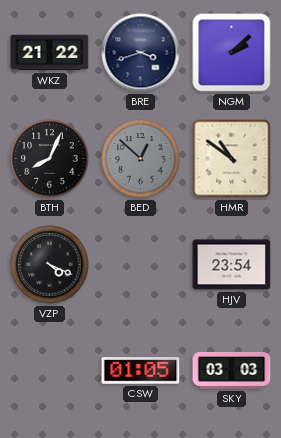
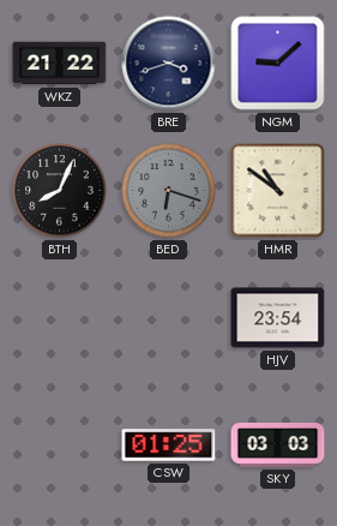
NGM: 2:08 -> 9:08 (278, 64)
BED: 12:52 -> 6:18 (169, 191)
VZP: 4:19 -> none (50, 265)
CSW: 01:05 -> 01:25 (169, 446)
